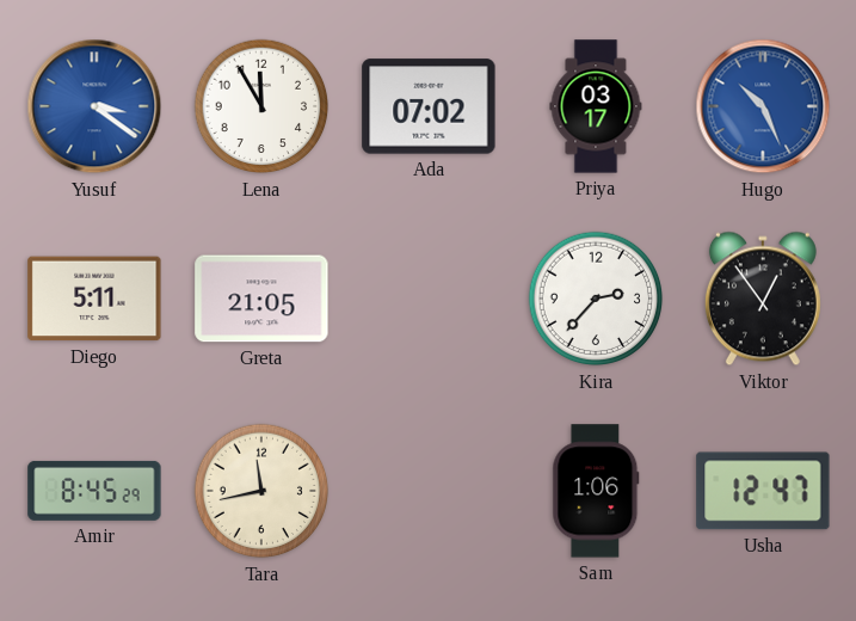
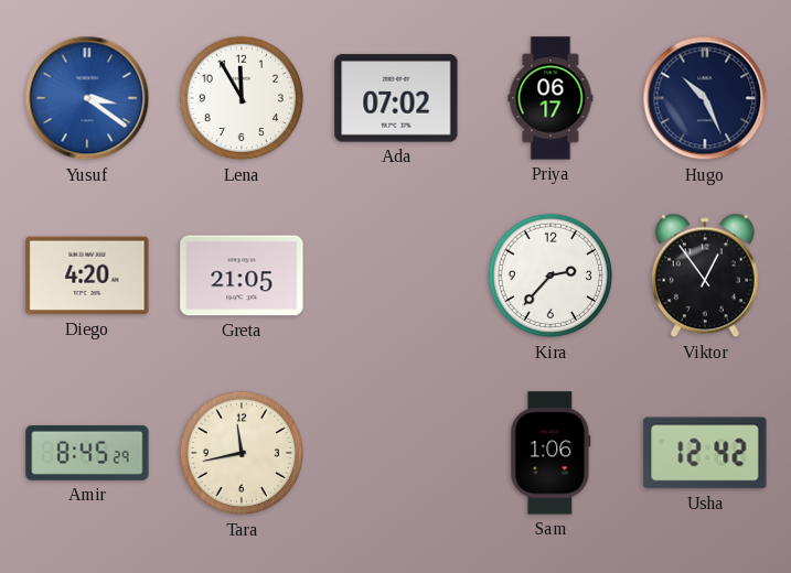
Priya: 03:17 -> 06:17 (551, 98)
Hugo dial: blue -> navy (705, 98)
Diego: 5:11 -> 4:20 (87, 275)
Usha: 12:47 -> 12:42 (705, 453)
